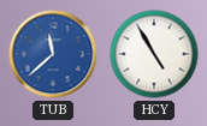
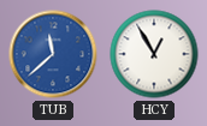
HCY: 4:55 -> 12:55 (154, 54)
